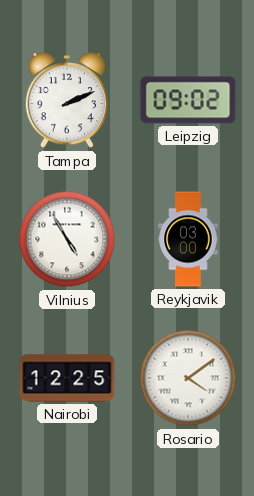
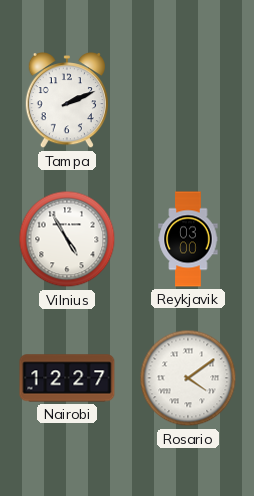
Leipzig: 09:02 -> none (188, 100)
Nairobi: 12:25 -> 12:27 (67, 378)
